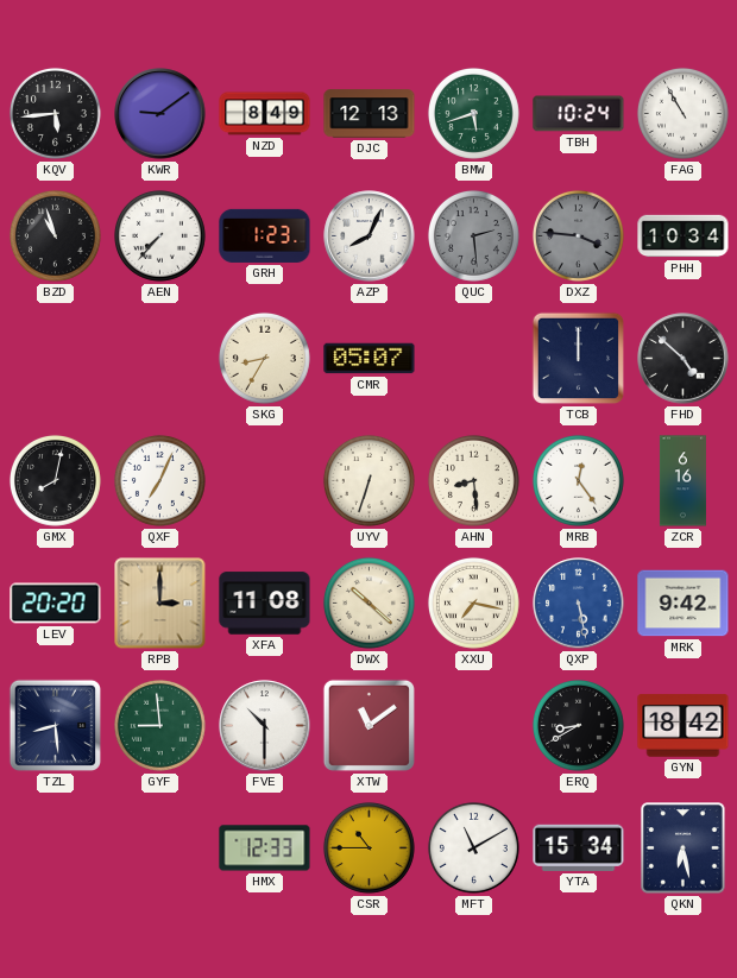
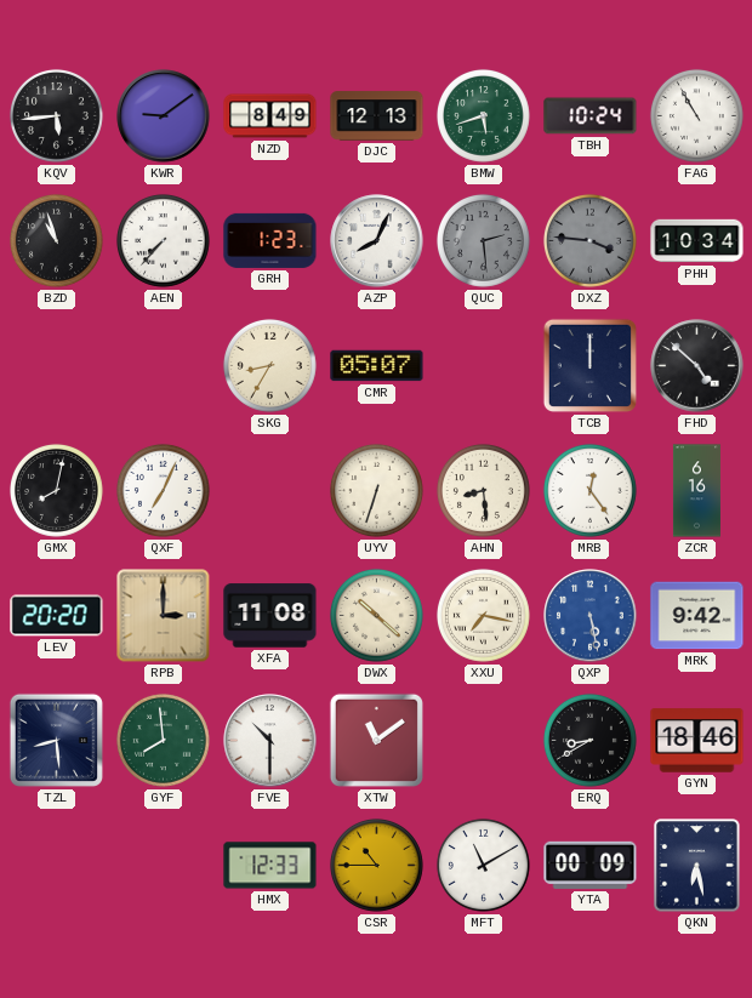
GYF: 8:59 -> 7:59 (163, 740)
GYN: 18:42 -> 18:46 (697, 741)
YTA: 15:34 -> 00:09 (591, 865)
